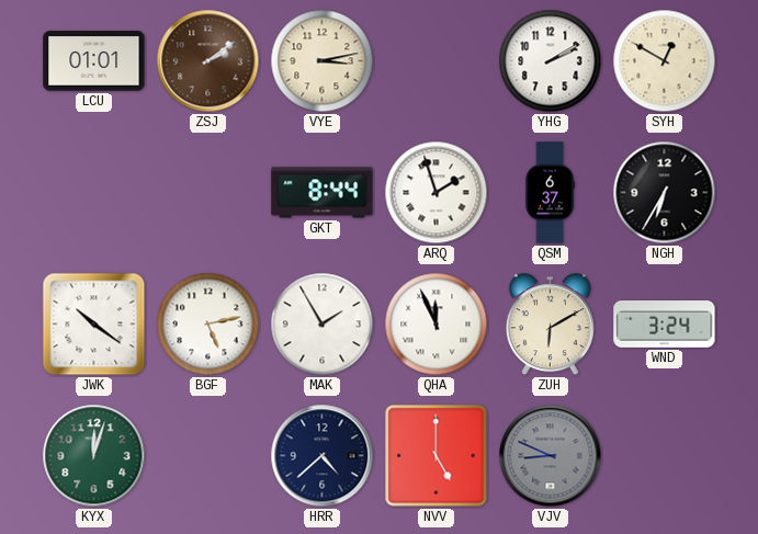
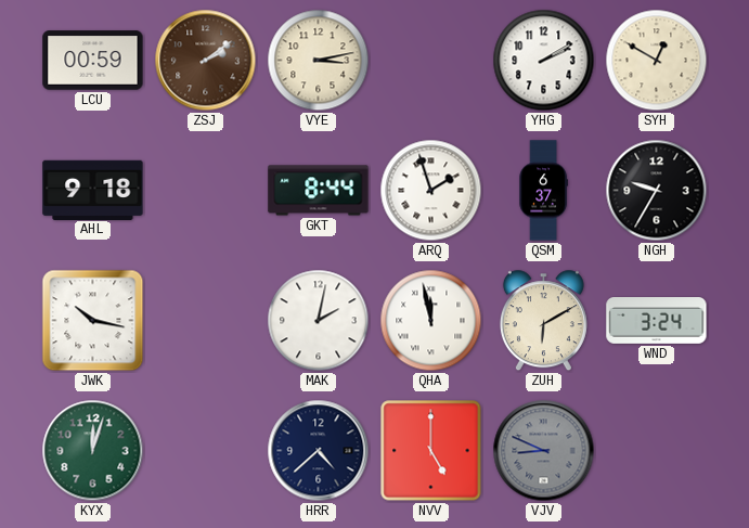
LCU: 01:01 -> 00:59 (93, 61)
AHL: none -> 9:18 (93, 190)
NGH: 6:35 -> 9:35 (657, 191)
JWK: 10:21 -> 10:17 (93, 321)
BGF: 5:13 -> none (208, 325)
MAK: 1:55 -> 2:02 (319, 321)
QHA: 11:56 -> 11:58 (431, 321)
